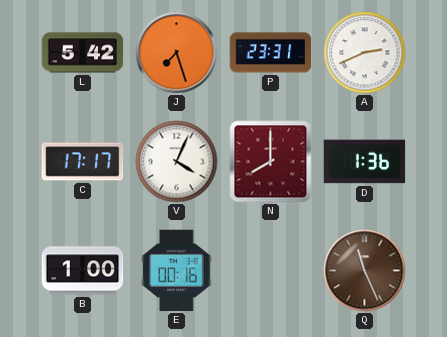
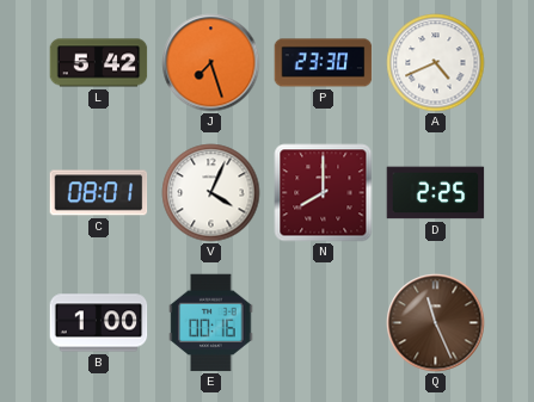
P: 23:31 -> 23:30 (324, 63)
A: 2:41 -> 4:41 (436, 63)
C: 17:17 -> 08:01 (99, 193)
D: 1:36 -> 2:25 (436, 193)
